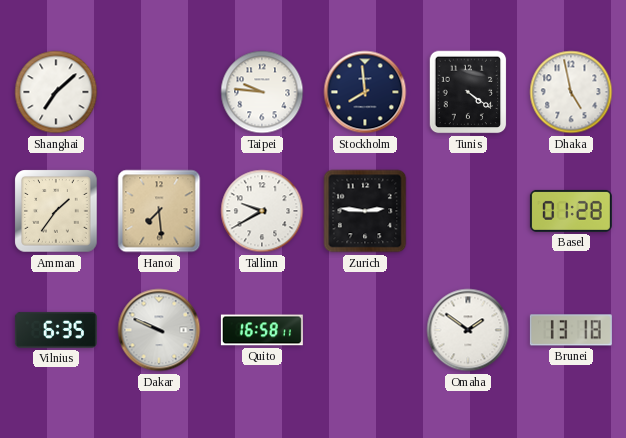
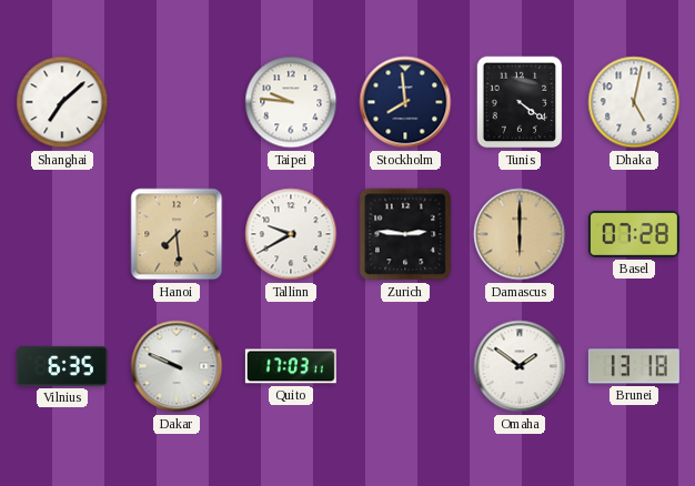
Dhaka: 4:58 -> 5:02 (634, 102)
Amman: 1:36 -> none (56, 211)
Damascus: none -> 6:00 (520, 234)
Basel: 01:28 -> 07:28 (634, 234)
Quito: 16:58 -> 17:03 (291, 366)
